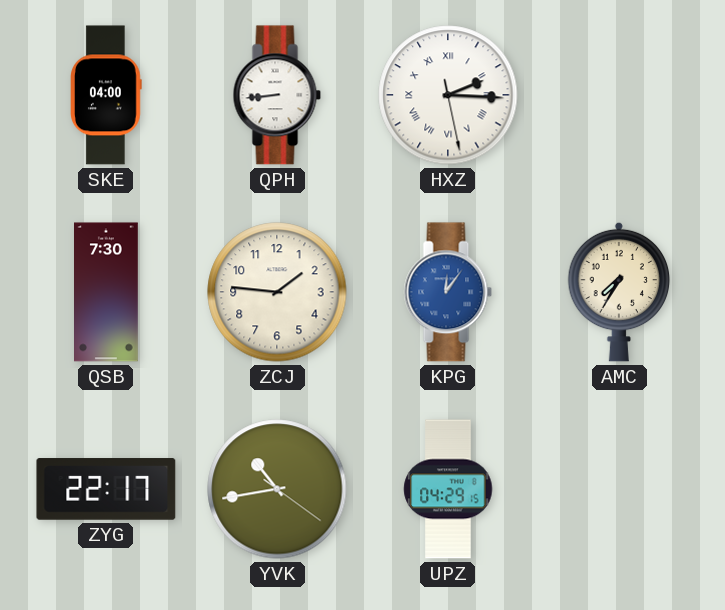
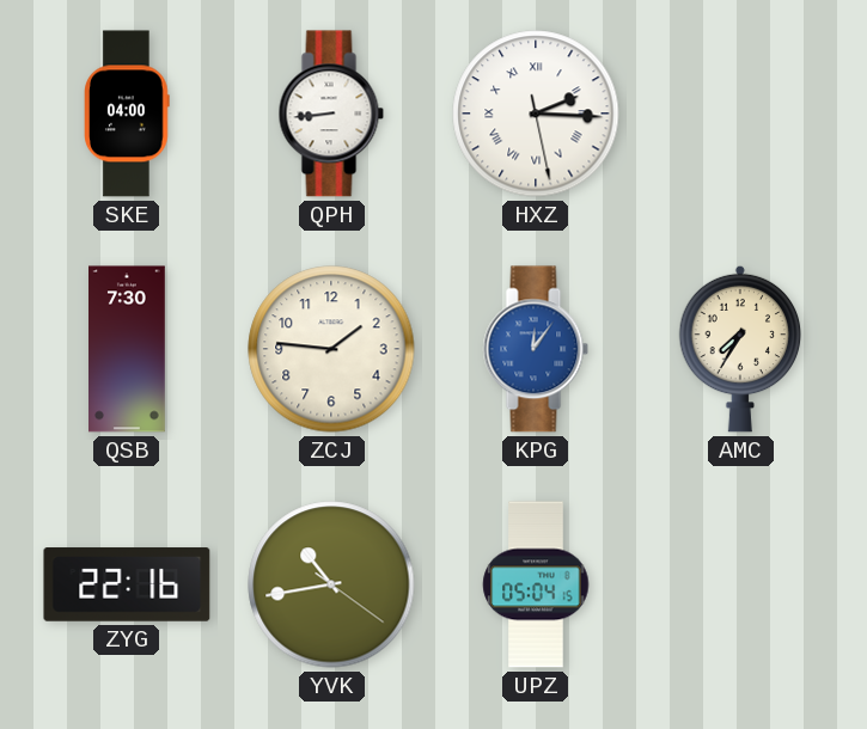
ZYG: 22:17 -> 22:16 (127, 584)
UPZ: 04:29 -> 05:04 (536, 584)
